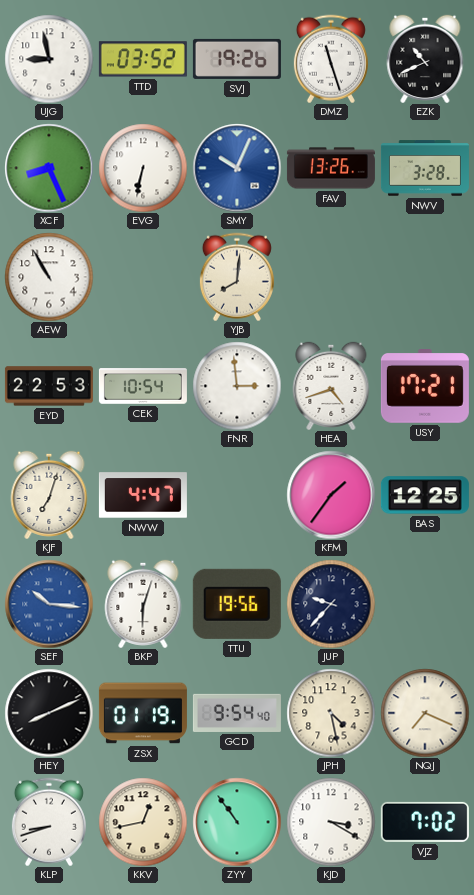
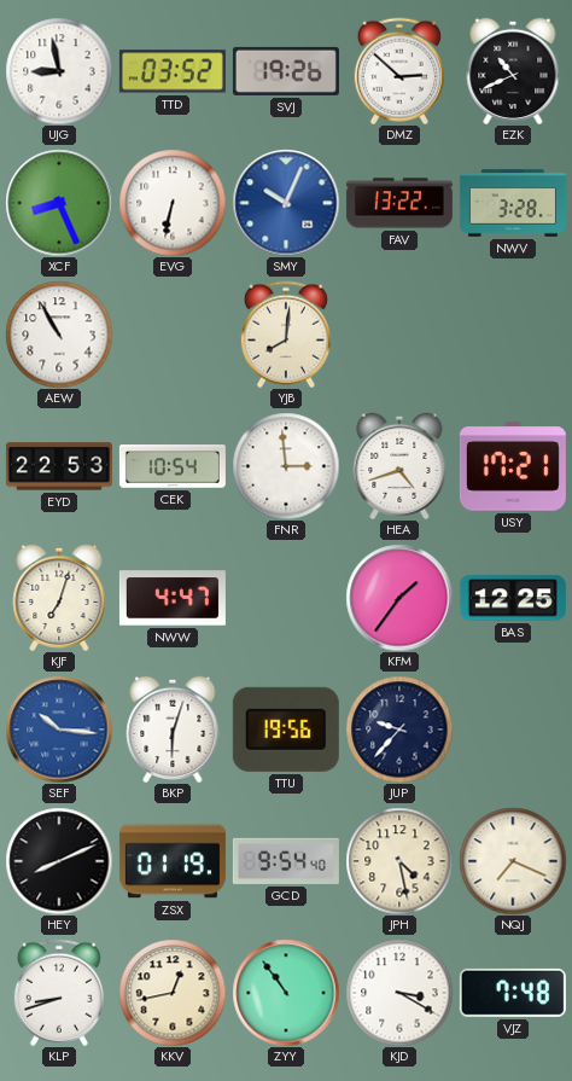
DMZ: 11:27 -> 2:52 (399, 71)
FAV: 13:26 -> 13:22 (399, 203)
VJZ: 7:02 -> 7:48 (513, 993)
